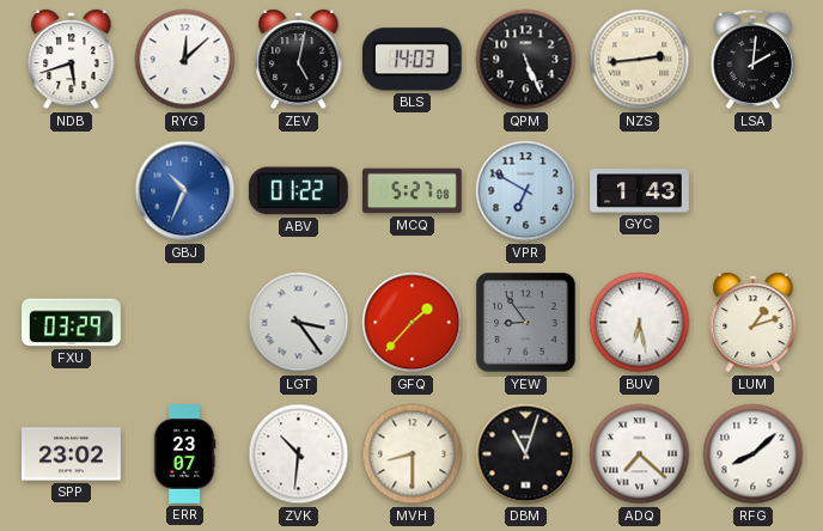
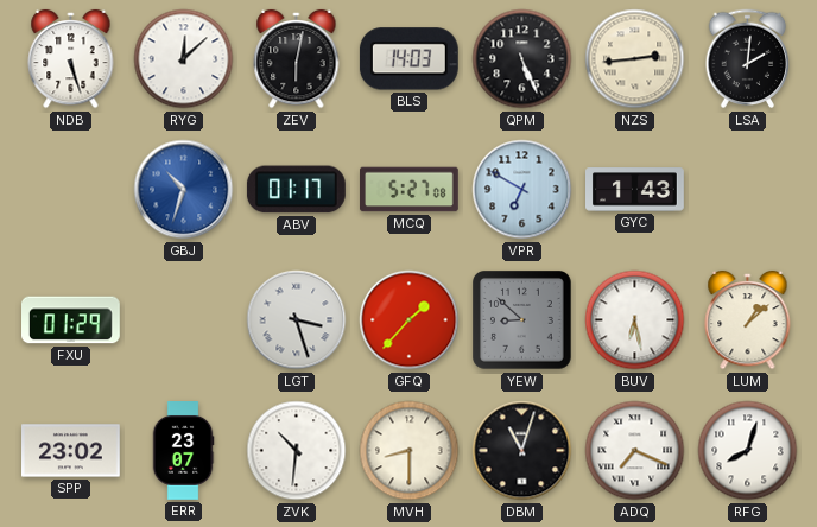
NDB: 5:42 -> 5:27 (71, 59)
ZEV: 5:02 -> 6:02 (297, 59)
GBJ: 10:34 -> 10:33 (184, 190)
ABV: 01:22 -> 01:17 (296, 190)
FXU: 03:29 -> 01:29 (71, 320)
LGT: 3:24 -> 3:27 (297, 320)
YEW: 8:54 -> 8:52 (522, 320)
LUM: 1:12 -> 1:08 (748, 320)
ADQ: 7:22 -> 7:19 (635, 451)
RFG: 8:08 -> 8:03 (748, 451)
